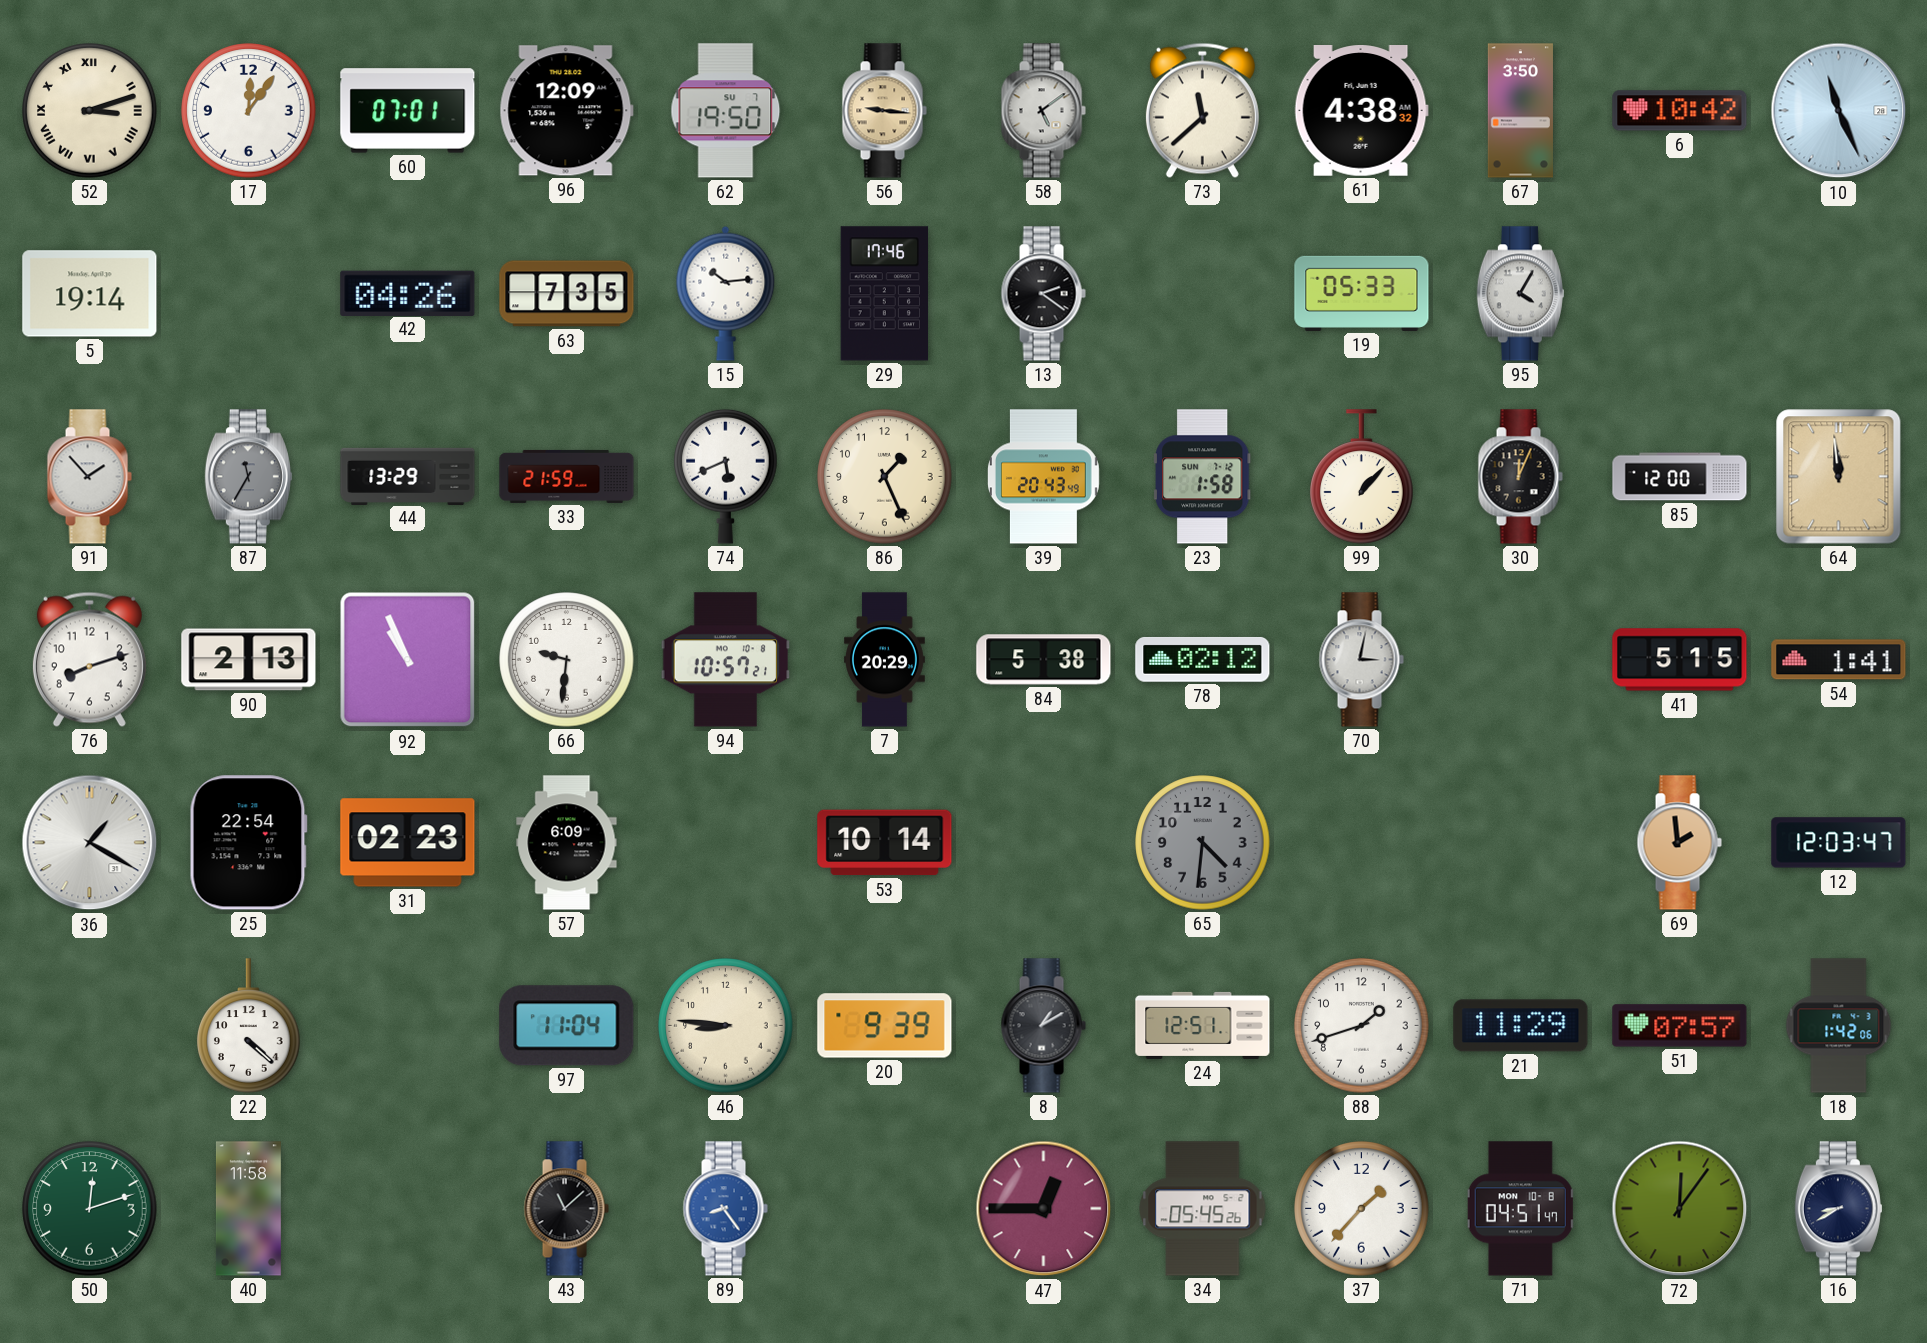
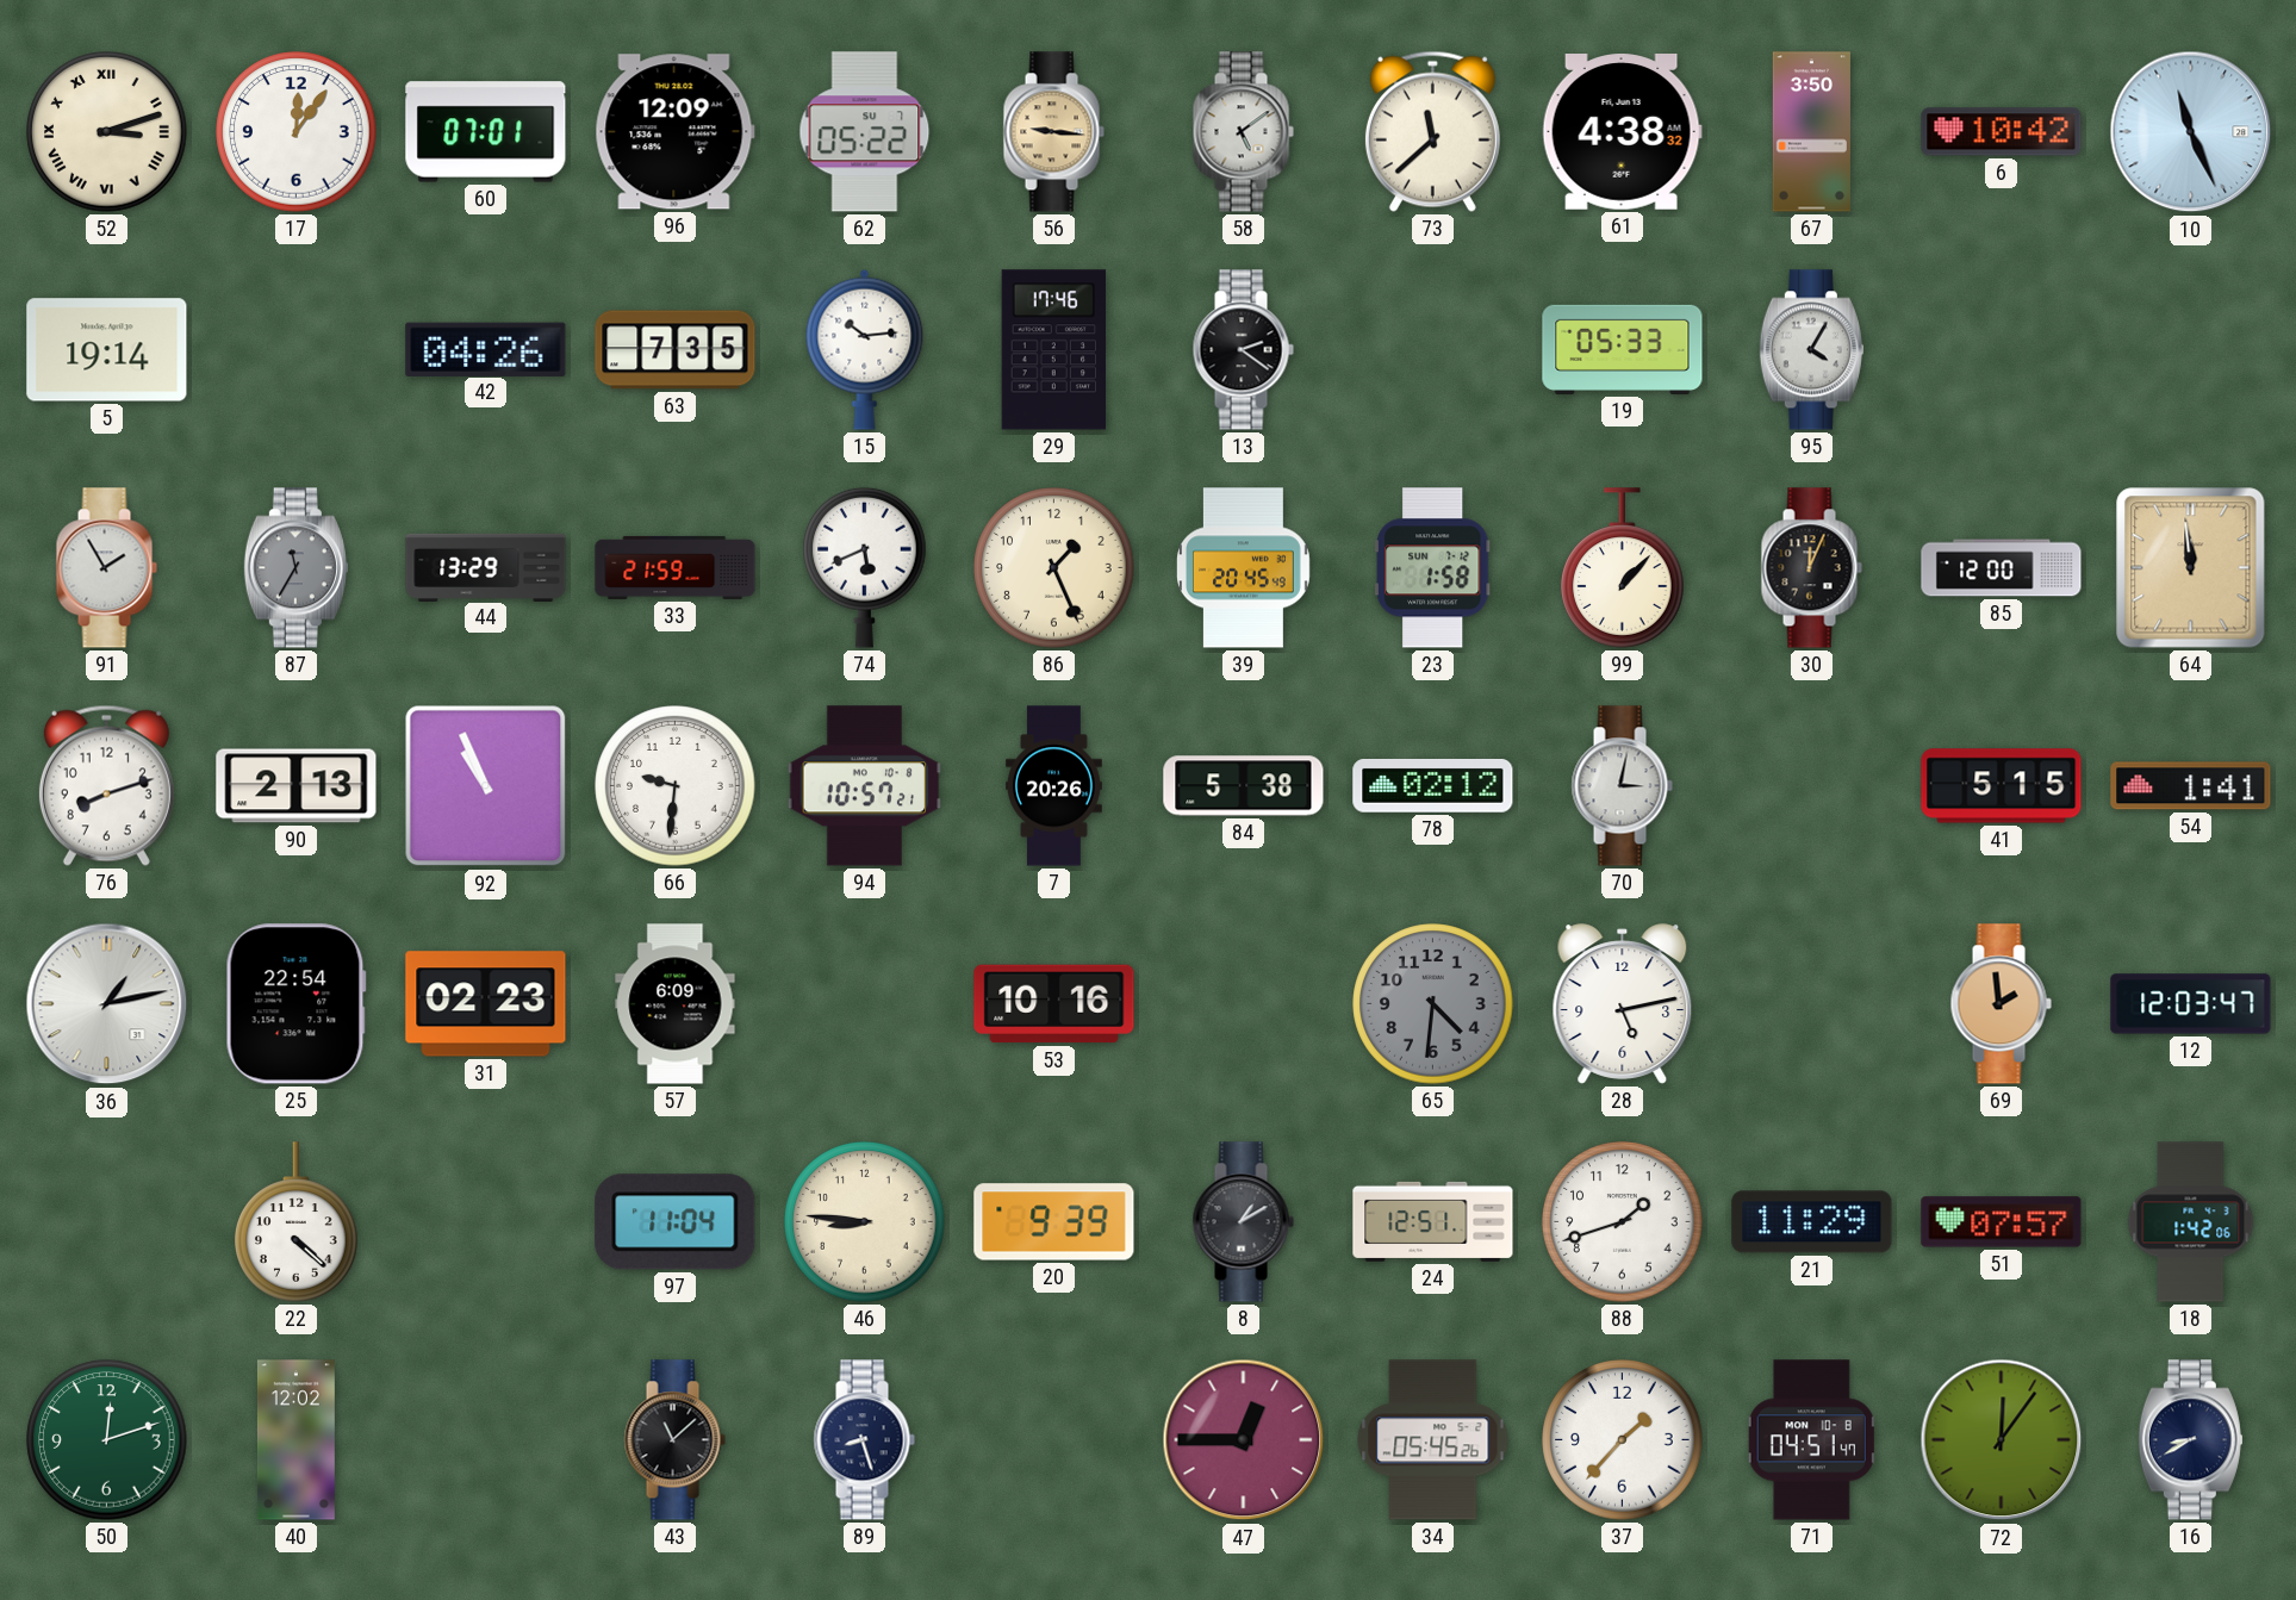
62: 19:50 -> 05:22 (865, 132)
91: 1:53 -> 1:55 (106, 568)
39: 20:43 -> 20:45 (1243, 568)
7: 20:29 -> 20:26 (1053, 786)
36: 1:20 -> 1:13 (107, 1004)
53: 10:14 -> 10:16 (1054, 1004)
28: none -> 5:13 (1623, 1004)
40: 11:58 -> 12:02 (295, 1440)
89: 8:24 -> 8:27 (864, 1440)
89 dial: blue -> navy (864, 1440)
